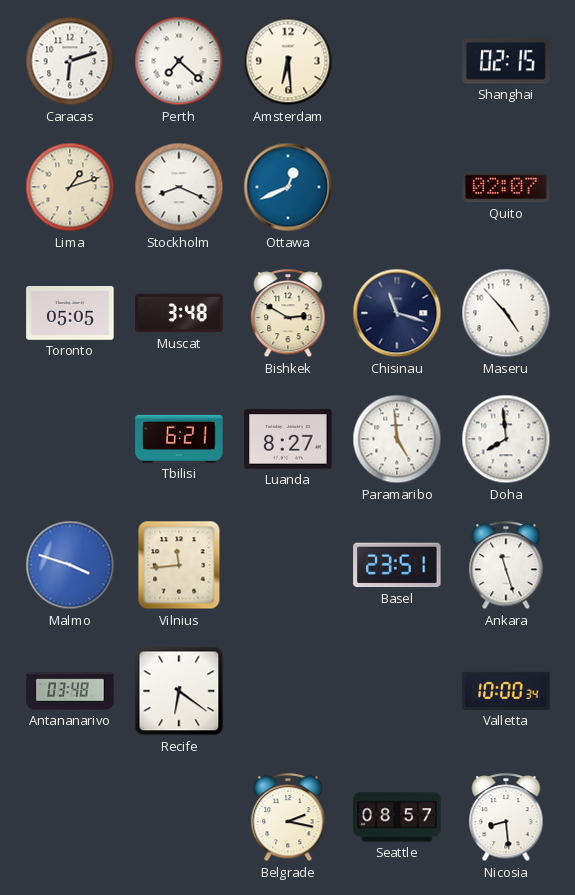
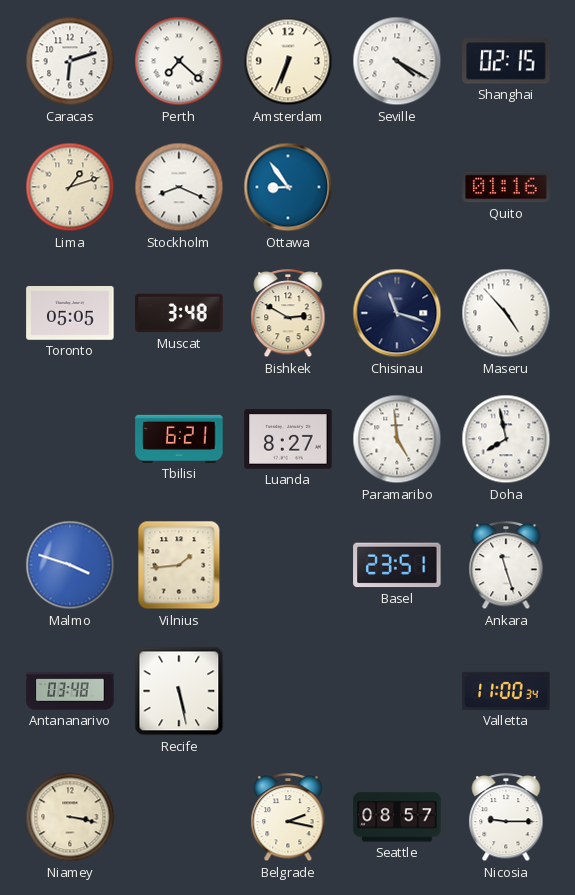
Amsterdam: 6:29 -> 6:34 (288, 61)
Seville: none -> 4:20 (397, 61)
Ottawa: 12:41 -> 8:54 (288, 187)
Quito: 02:07 -> 01:16 (506, 187)
Doha: 7:59 -> 7:58 (506, 439)
Vilnius: 11:44 -> 1:44 (179, 565)
Recife: 6:21 -> 5:28 (179, 691)
Valletta: 10:00 -> 11:00 (506, 691)
Niamey: none -> 3:17 (70, 817)
Nicosia: 8:29 -> 9:15 (506, 818)
